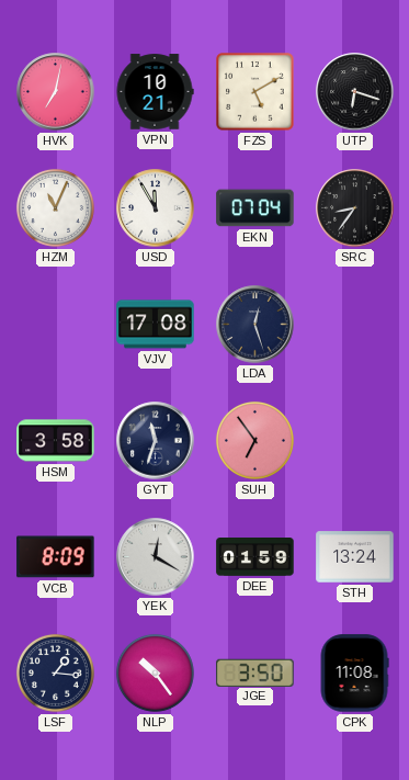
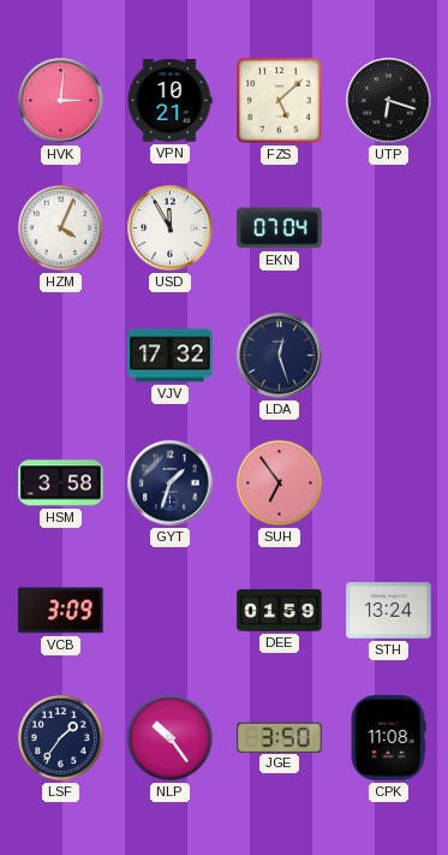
HVK: 7:02 -> 3:01 (61, 101)
FZS: 5:10 -> 5:08 (280, 101)
HZM: 11:04 -> 4:04 (60, 227)
SRC: 8:36 -> none (355, 208)
VJV: 17:08 -> 17:32 (171, 356)
GYT: 11:33 -> 1:33 (171, 483)
VCB: 8:09 -> 3:09 (61, 611)
YEK: 12:20 -> none (156, 557)
LSF: 1:16 -> 1:36 (60, 737)
